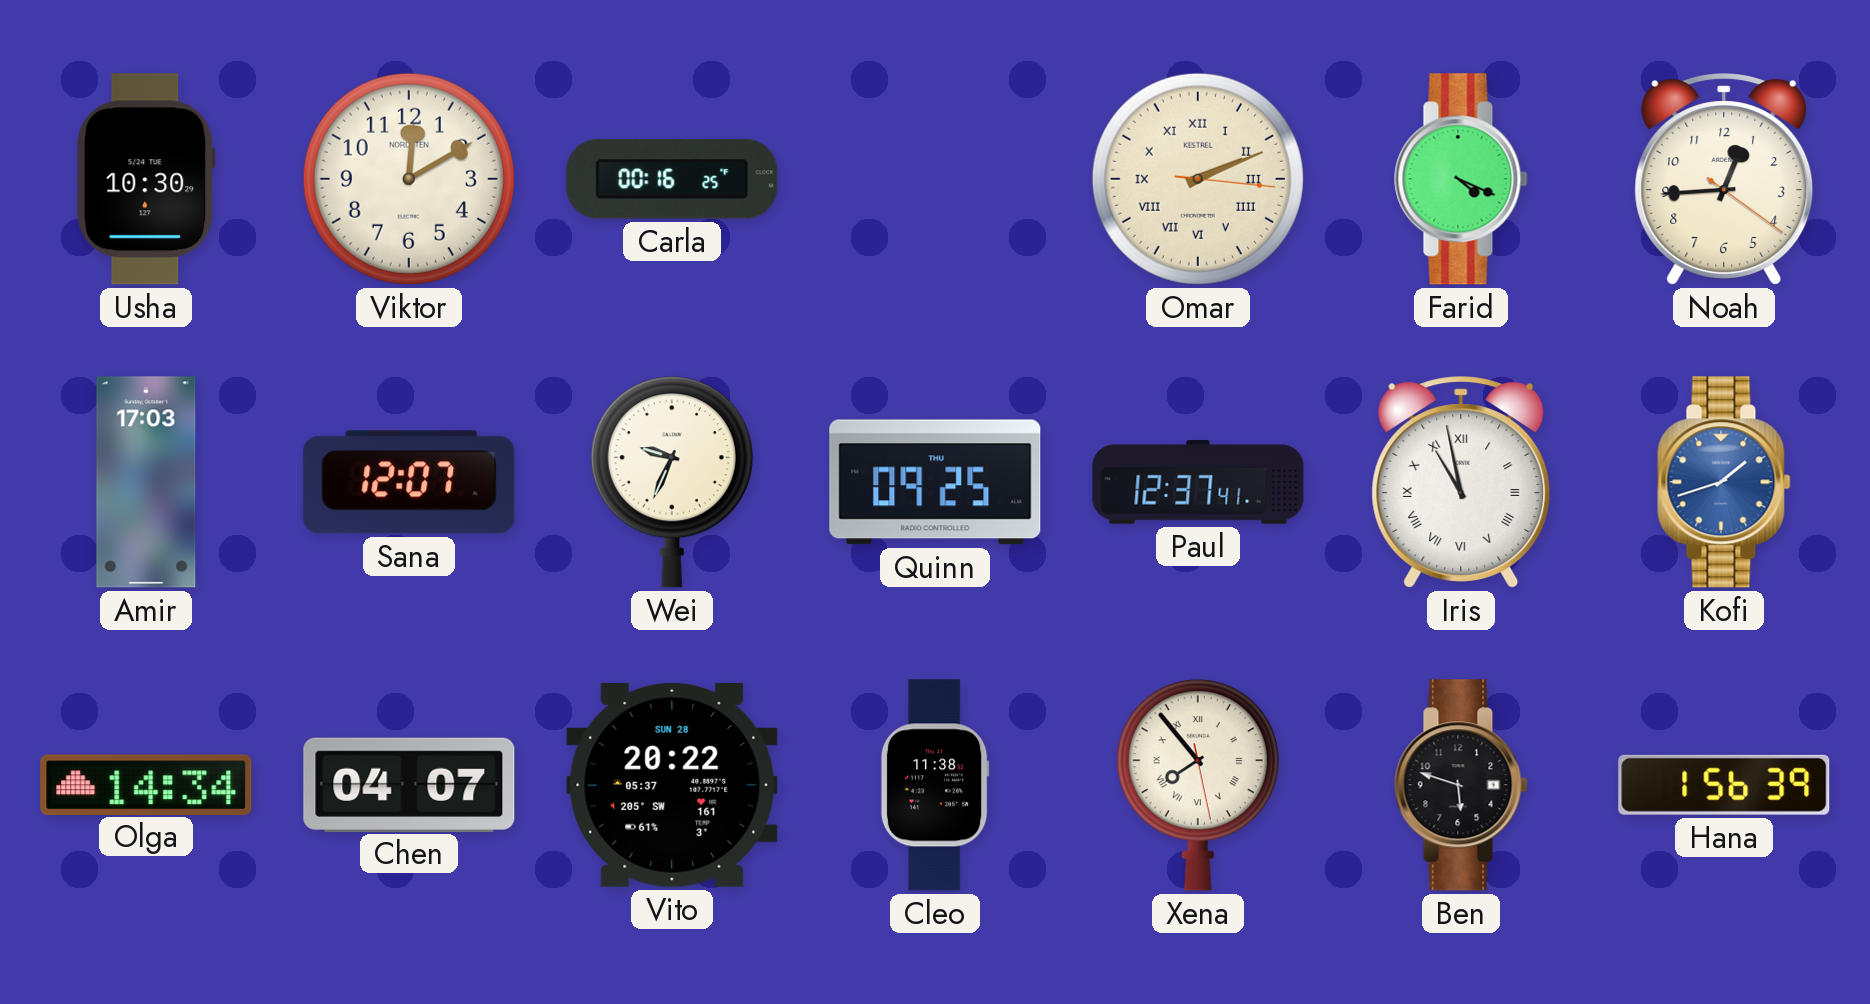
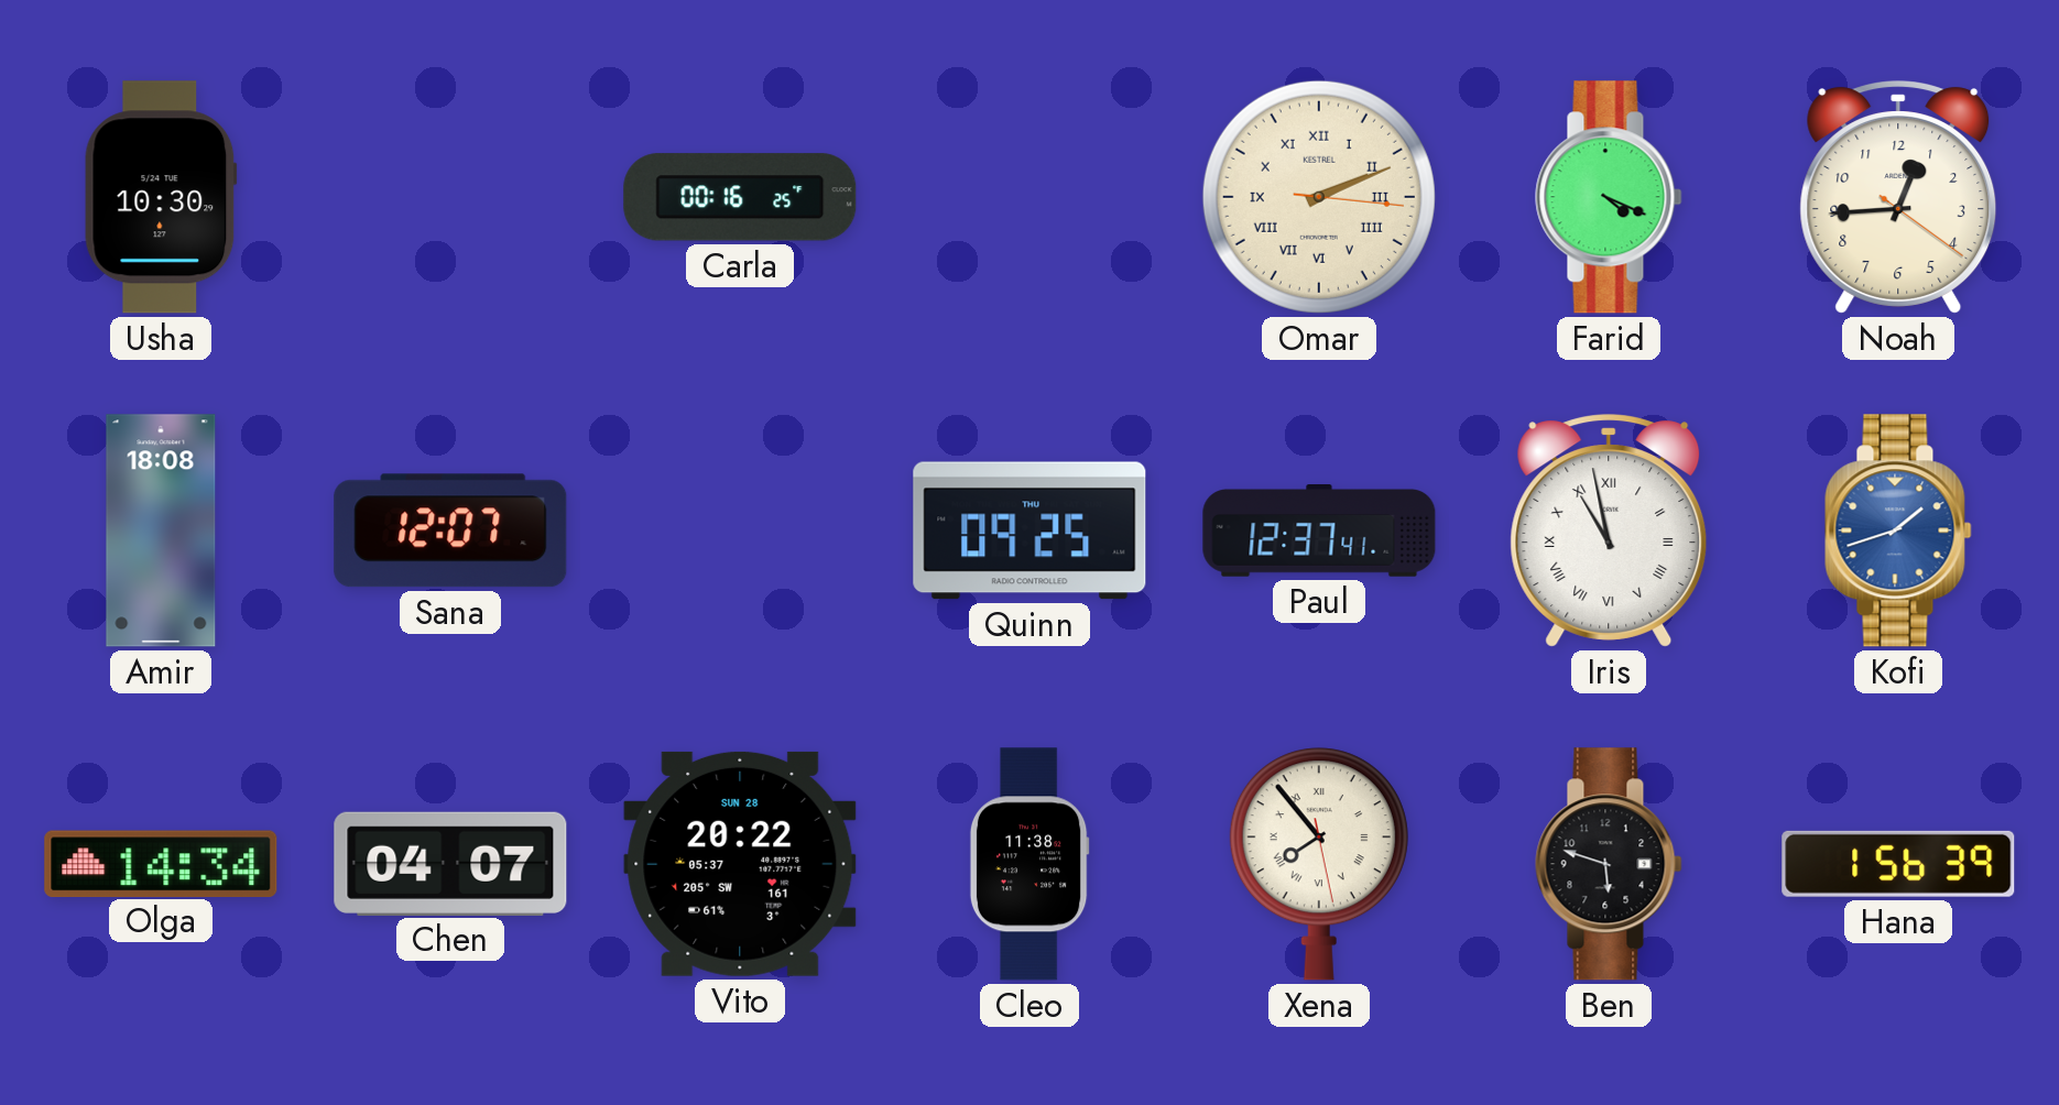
Viktor: 12:10 -> none (409, 179)
Amir: 17:03 -> 18:08 (161, 530)
Wei: 9:34 -> none (672, 482)
